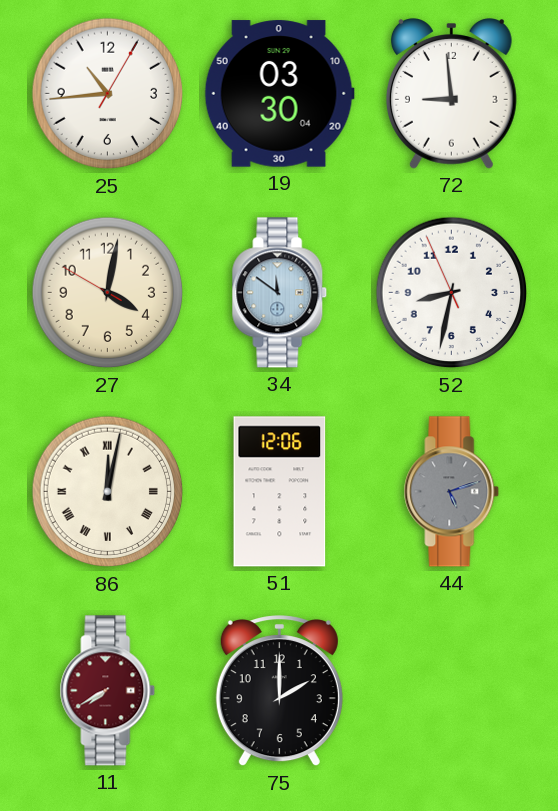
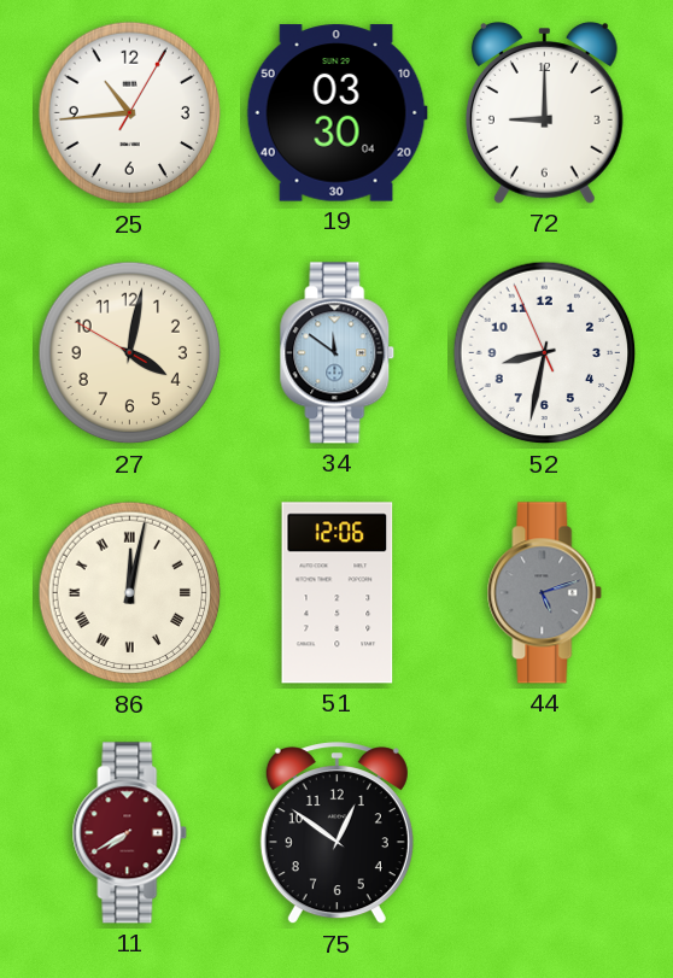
72: 8:59 -> 9:00 (544, 113)
75: 2:00 -> 12:51 (336, 833)
